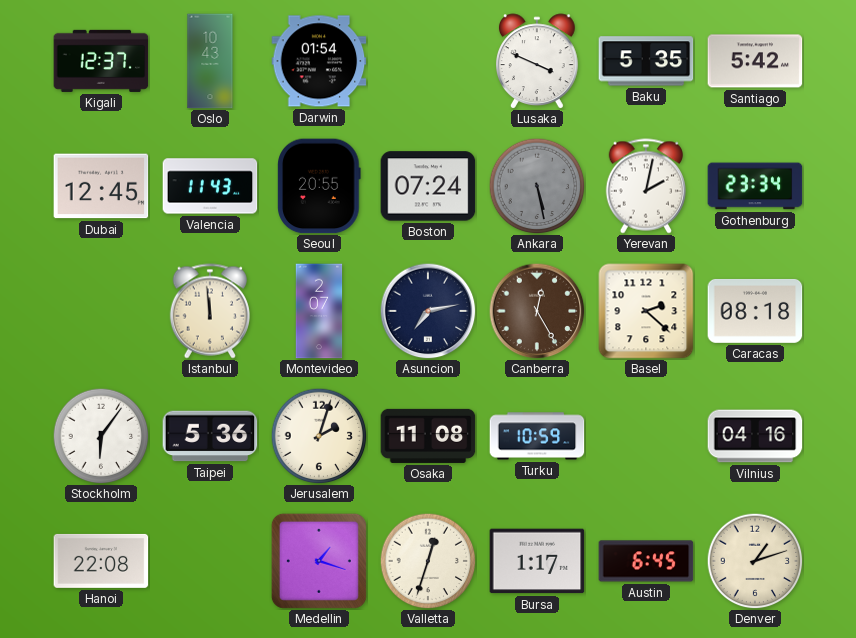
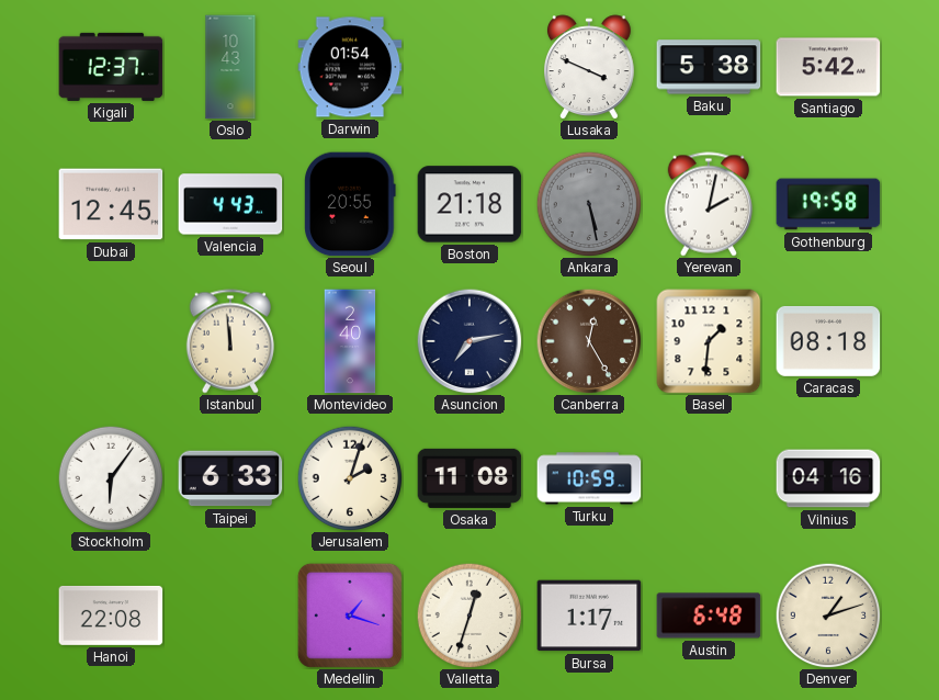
Baku: 5:35 -> 5:38 (709, 67)
Valencia: 11:43 -> 4:43 (230, 204)
Boston: 07:24 -> 21:18 (470, 204)
Gothenburg: 23:34 -> 19:58 (828, 204)
Montevideo: 2:07 -> 2:40 (350, 341)
Basel: 2:22 -> 1:31 (709, 341)
Taipei: 5:36 -> 6:33 (230, 478)
Austin: 6:45 -> 6:48 (709, 616)
